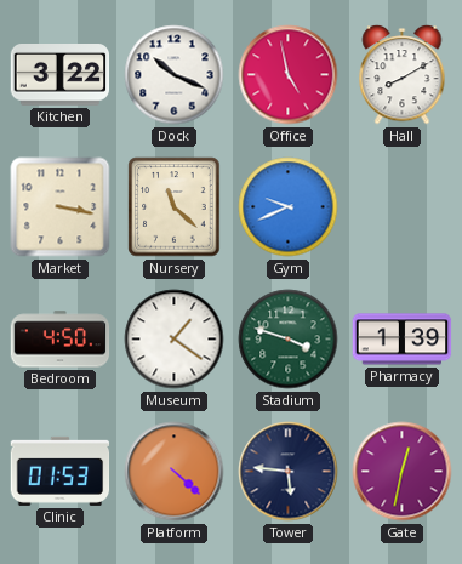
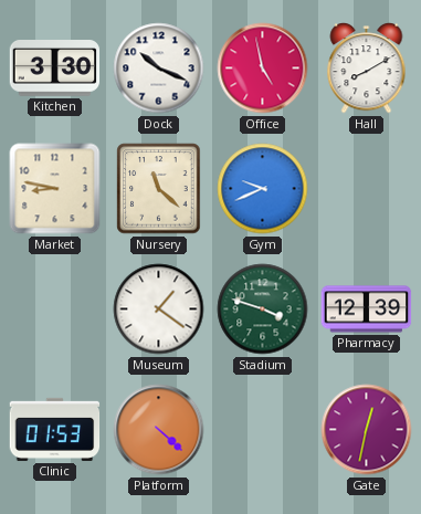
Kitchen: 3:22 -> 3:30 (55, 69)
Market: 3:17 -> 8:47 (55, 189)
Bedroom: 4:50 -> none (61, 340)
Pharmacy: 1:39 -> 12:39 (367, 310)
Tower: 5:46 -> none (289, 472)
